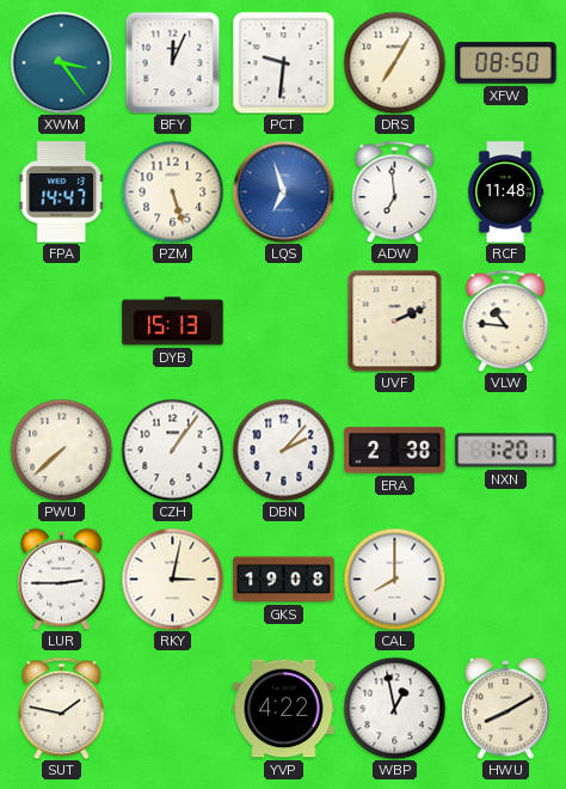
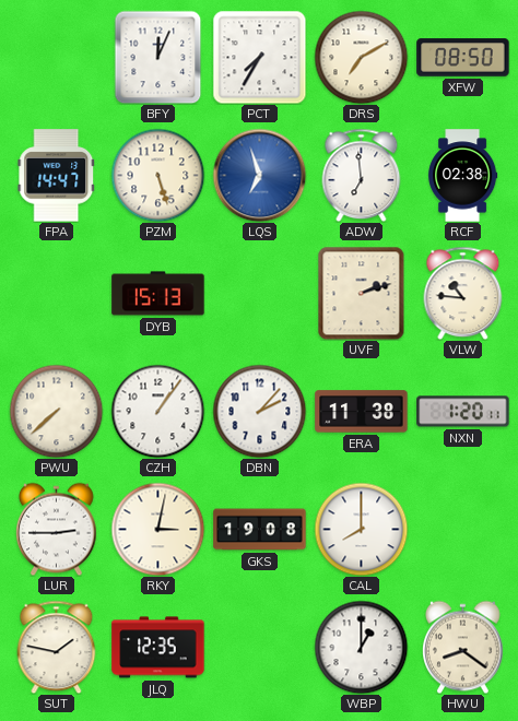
XWM: 3:24 -> none (61, 62)
PCT: 9:31 -> 7:35 (259, 57)
DRS: 7:05 -> 7:10 (361, 57)
RCF: 11:48 -> 02:38 (463, 176)
UVF: 2:11 -> 2:12 (362, 293)
ERA: 2:38 -> 11:38 (362, 412)
JLQ: none -> 12:35 (158, 648)
YVP: 4:22 -> none (284, 709)
WBP: 12:58 -> 1:00 (361, 647)
HWU: 8:10 -> 8:21 (463, 647)
